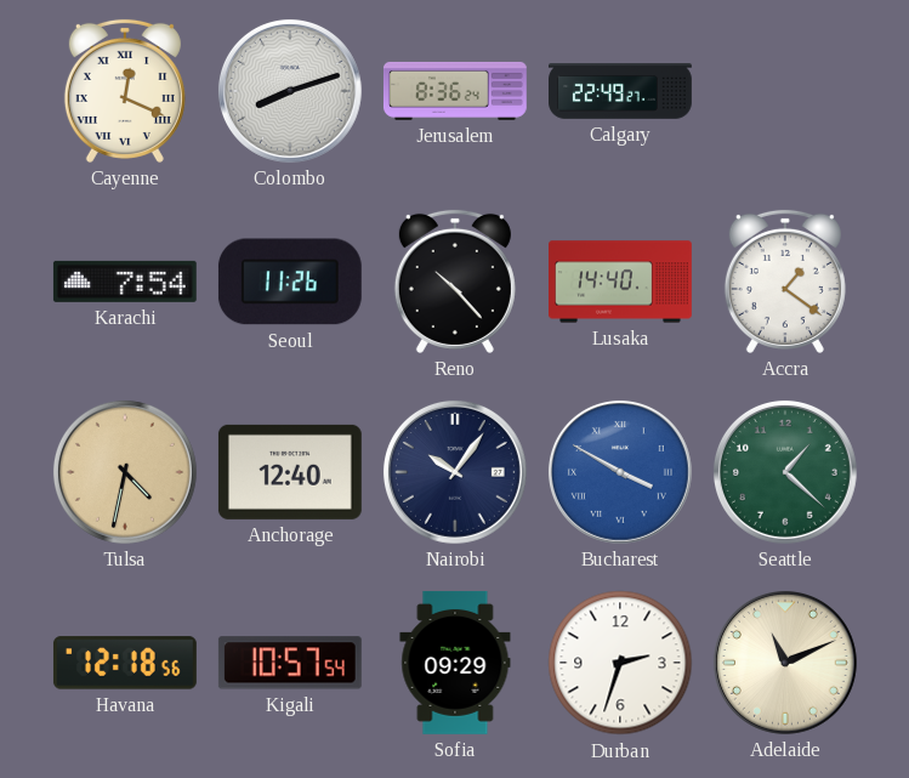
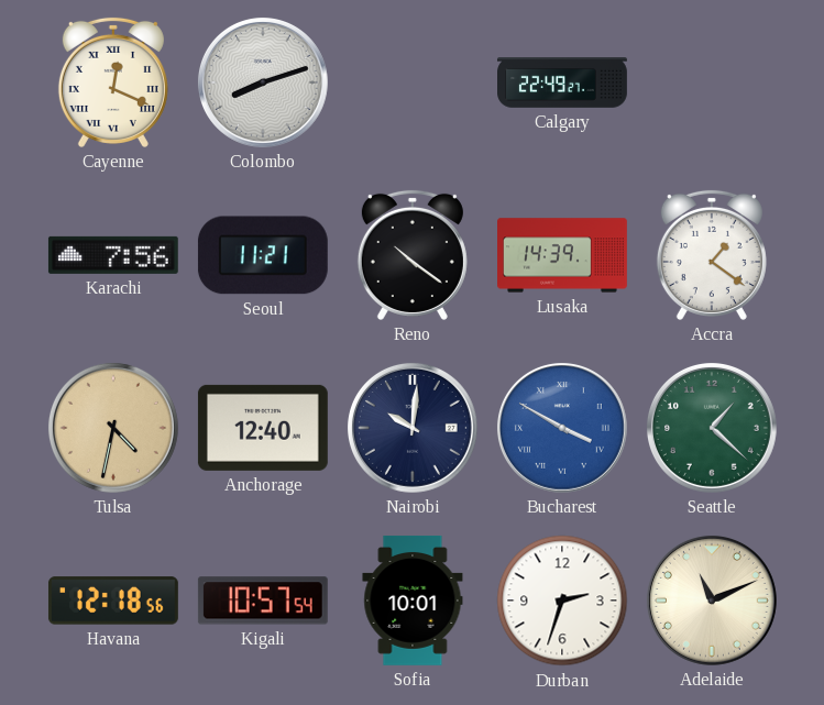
Jerusalem: 8:36 -> none (455, 91)
Karachi: 7:54 -> 7:56 (113, 255)
Seoul: 11:26 -> 11:21 (263, 255)
Reno: 10:23 -> 10:21 (413, 255)
Lusaka: 14:40 -> 14:39 (563, 255)
Nairobi: 10:06 -> 10:01 (413, 428)
Sofia: 09:29 -> 10:01 (413, 601)
